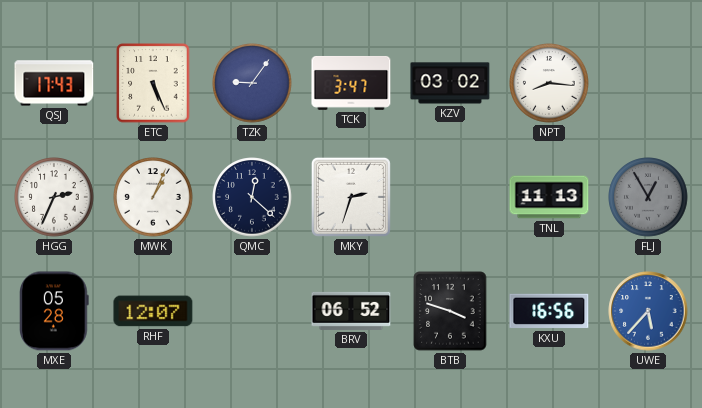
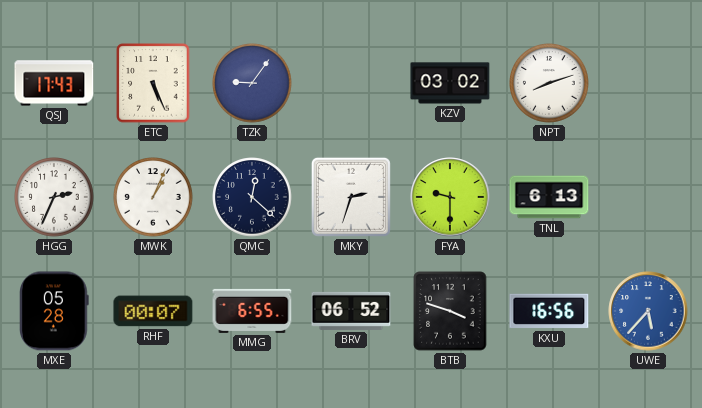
TCK: 3:47 -> none (351, 83)
NPT: 8:16 -> 8:12 (549, 83)
FYA: none -> 9:30 (450, 197)
TNL: 11:13 -> 6:13 (549, 197)
FLJ: 12:55 -> none (648, 197)
RHF: 12:07 -> 00:07 (153, 311)
MMG: none -> 6:55 (252, 311)
